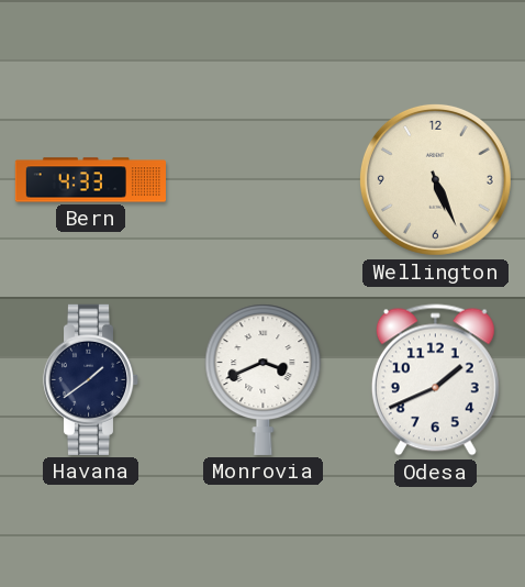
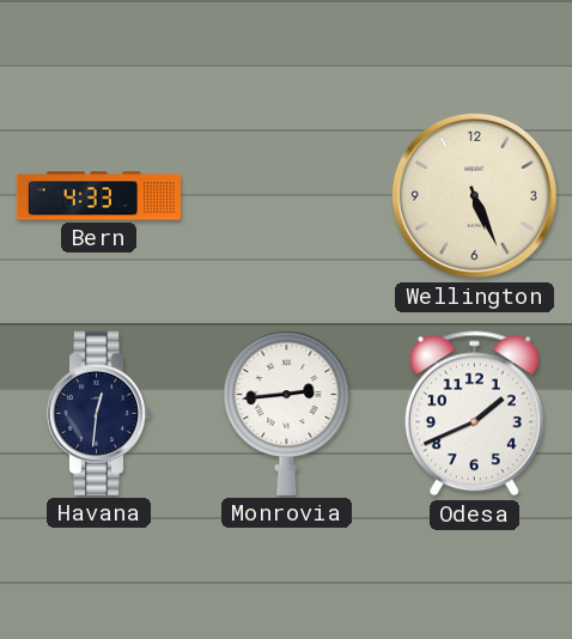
Havana: 1:39 -> 12:31 (99, 413)
Monrovia: 3:41 -> 2:44 (287, 413)
